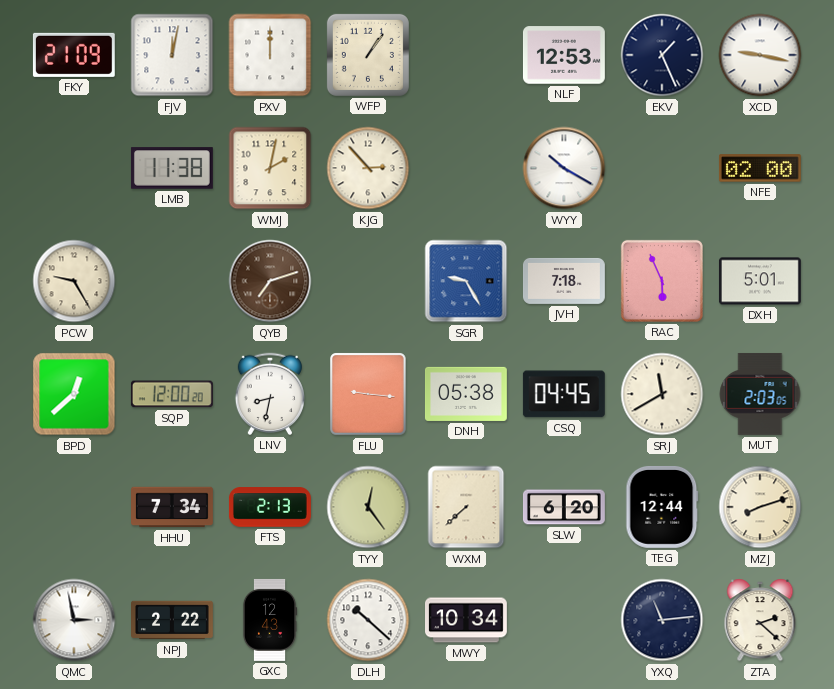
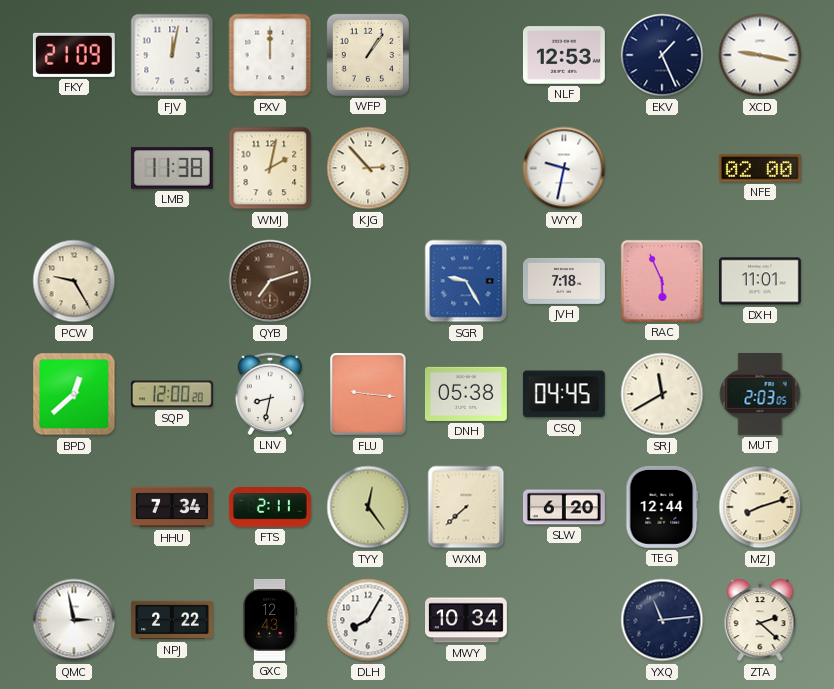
WYY: 10:20 -> 9:32 (564, 168)
DXH: 5:01 -> 11:01 (760, 281)
FTS: 2:13 -> 2:11 (270, 507)
DLH: 10:22 -> 8:05 (368, 620)
